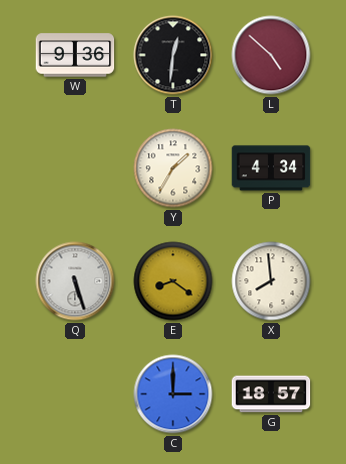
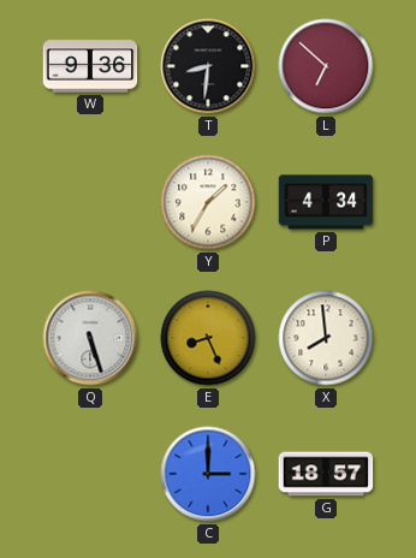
T: 12:31 -> 8:31 (208, 66)
L: 4:52 -> 6:52 (326, 66)
E: 8:21 -> 8:26 (208, 338)
